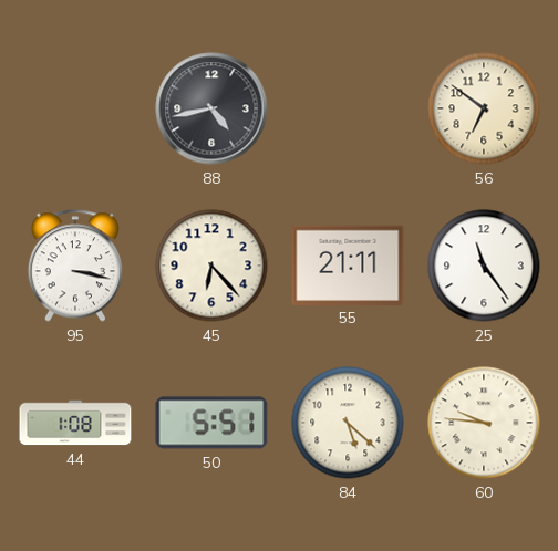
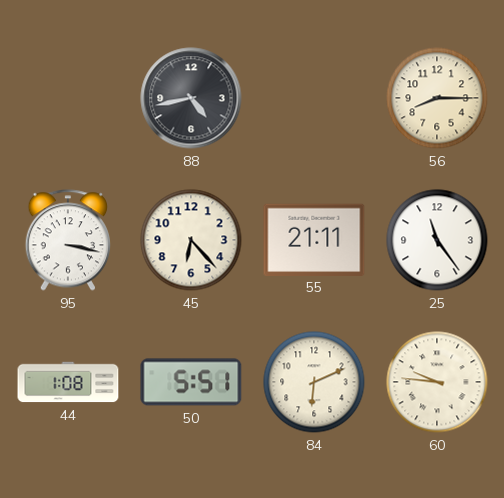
56: 6:51 -> 8:15 (437, 98)
84: 5:22 -> 6:11 (314, 382)
